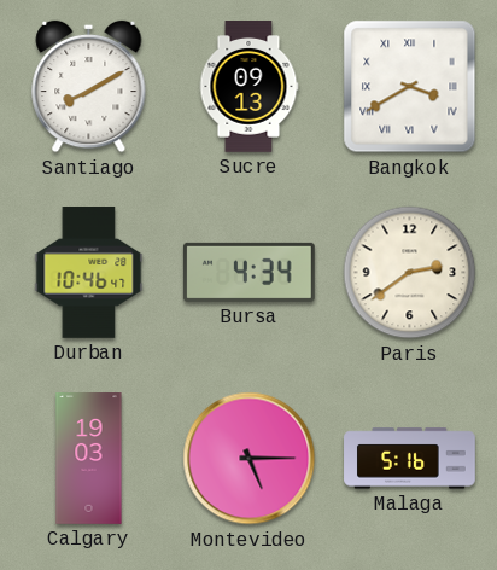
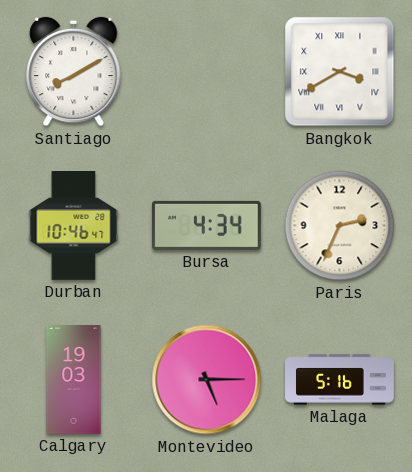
Sucre: 09:13 -> none (248, 87)
Paris: 2:39 -> 2:34 (340, 226)
